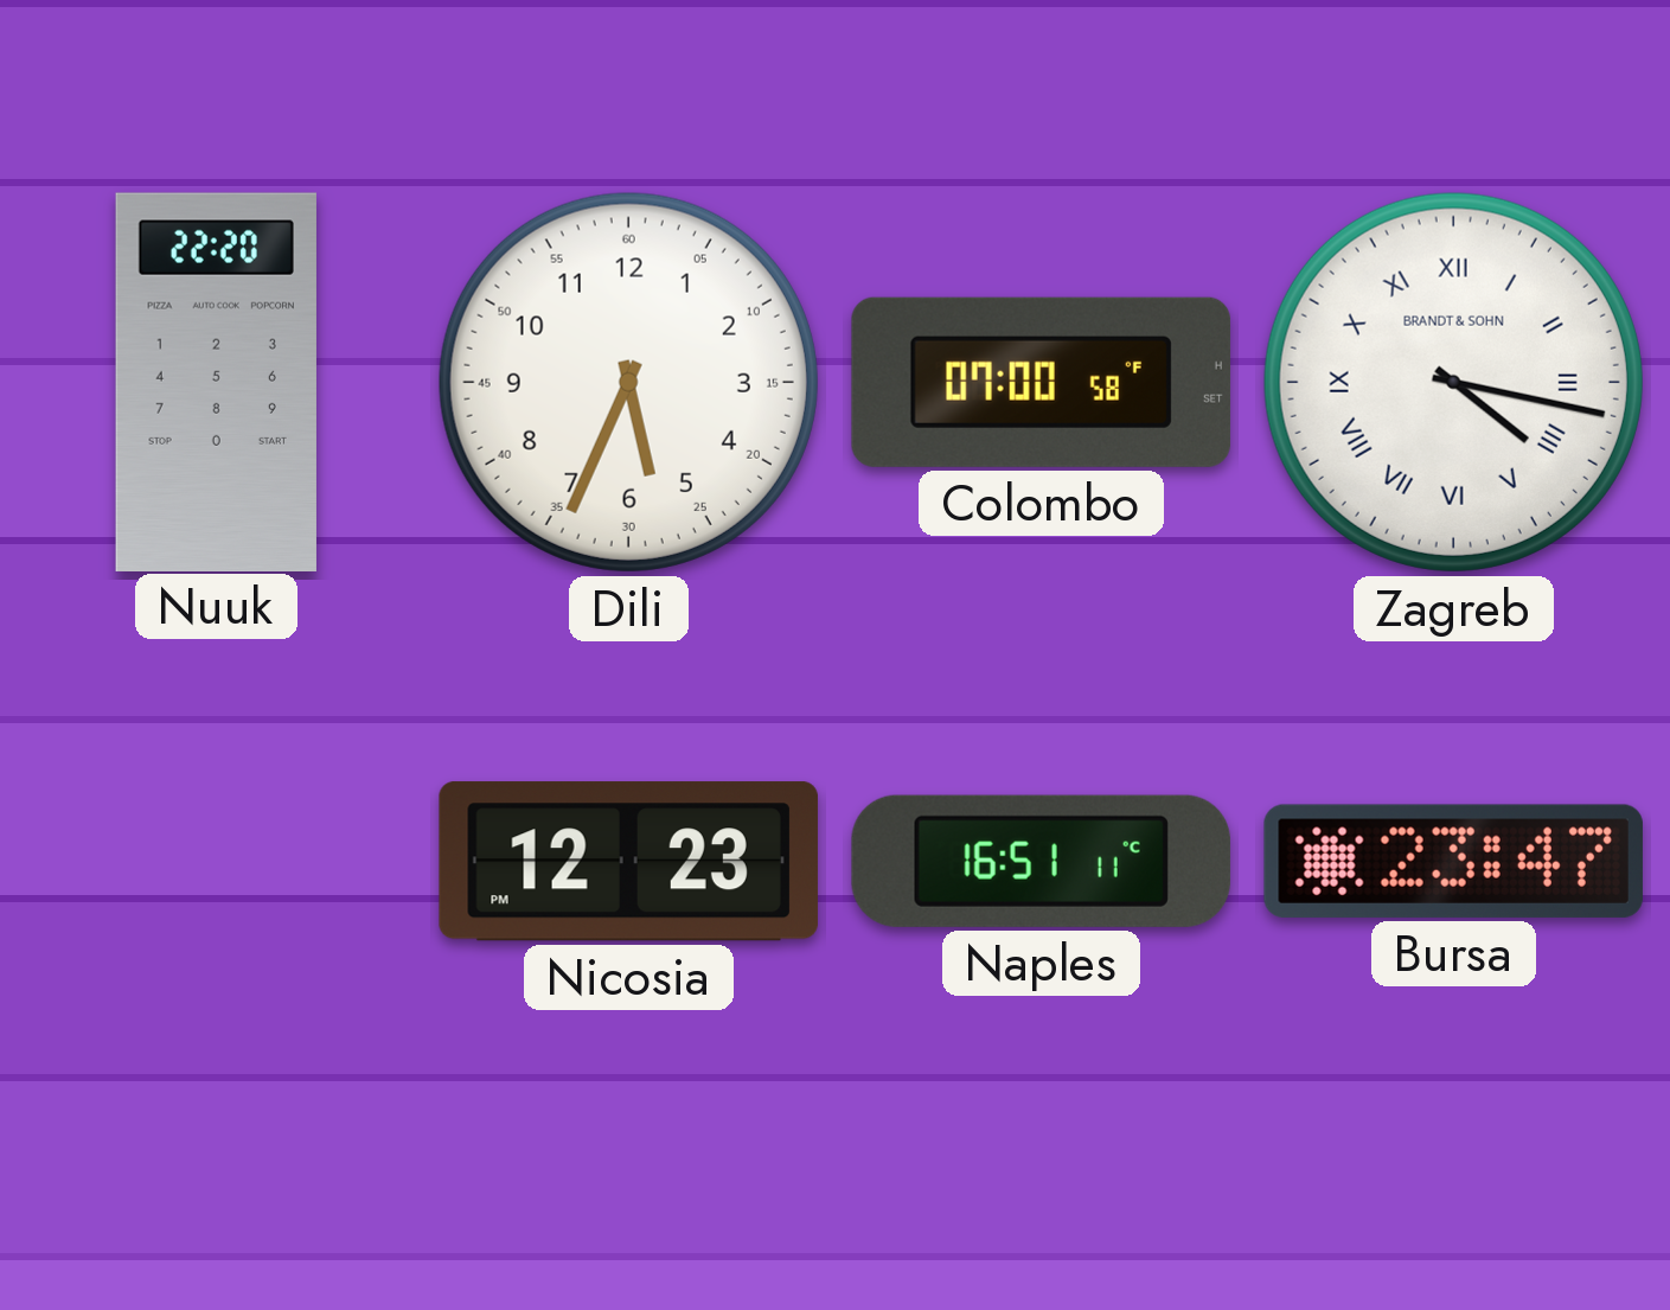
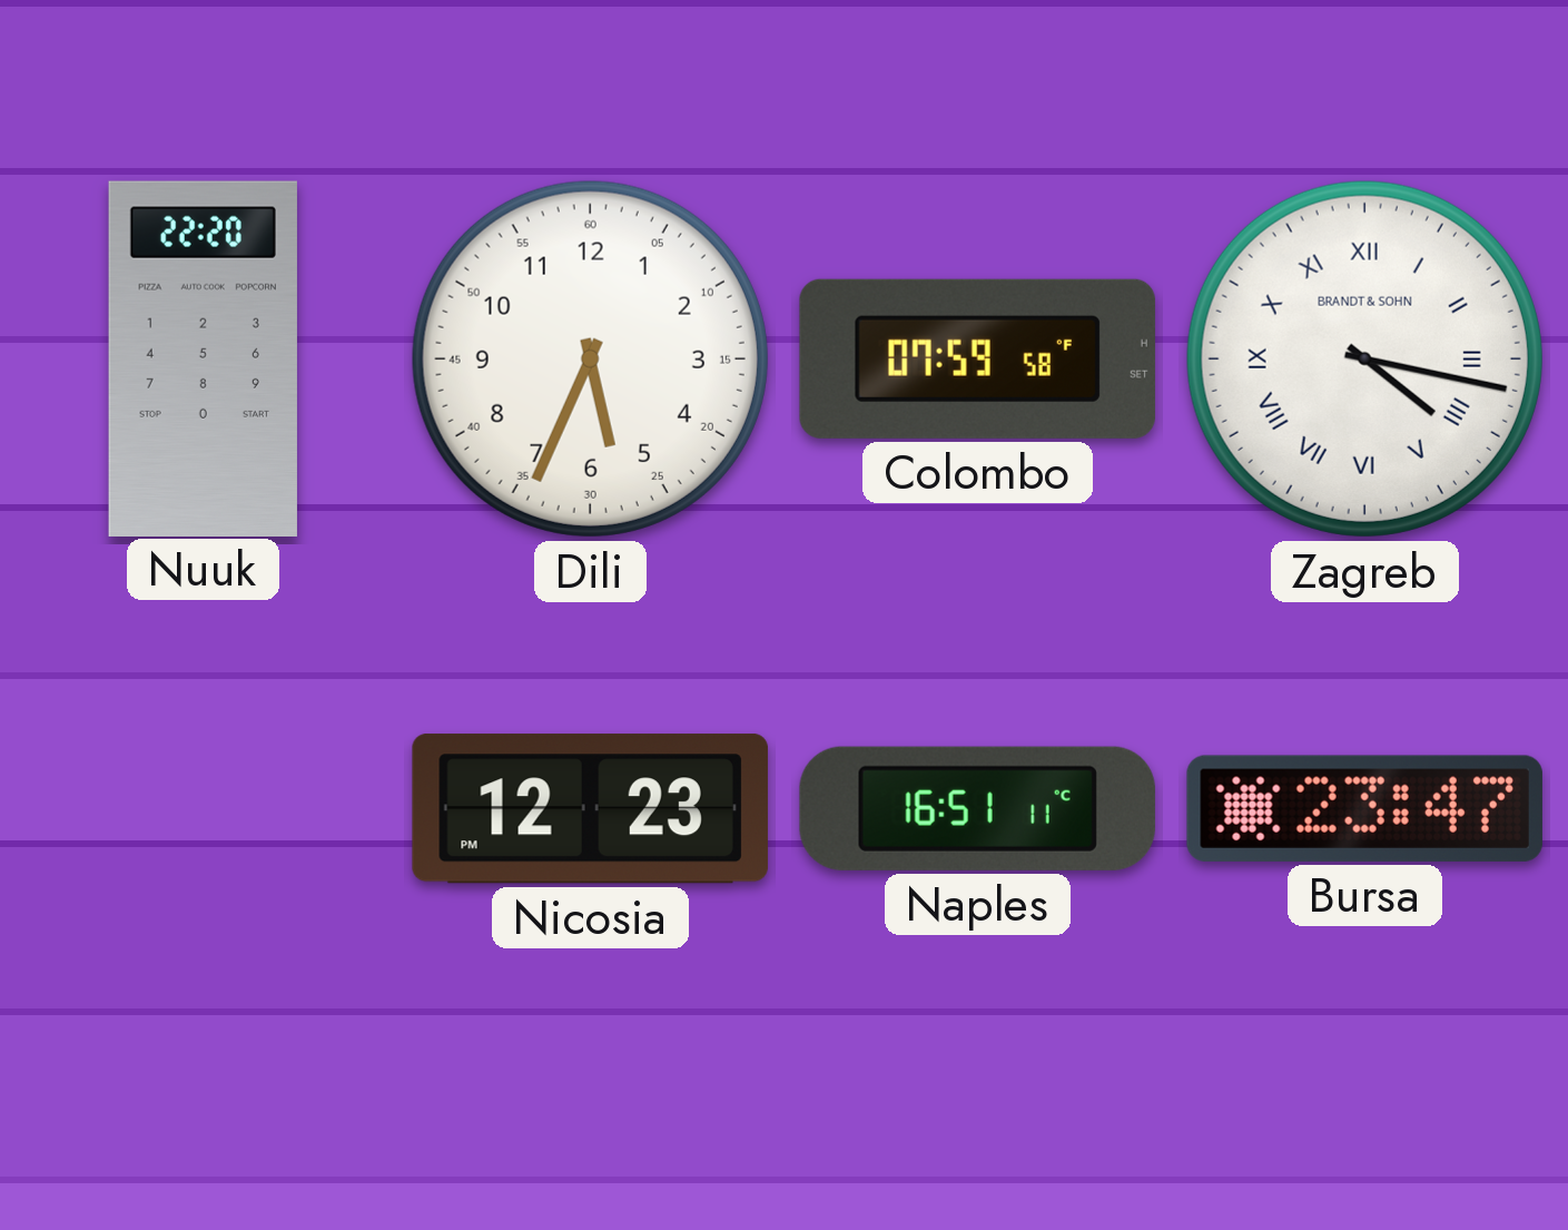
Colombo: 07:00 -> 07:59 (977, 358)
